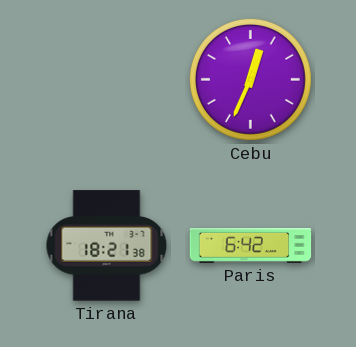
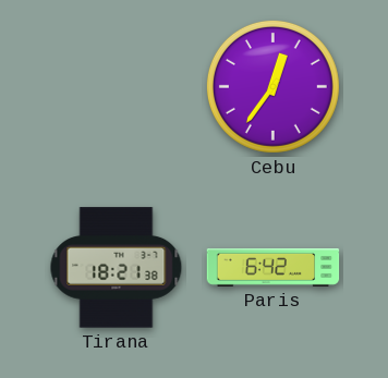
Cebu: 12:34 -> 12:36 (272, 86)
